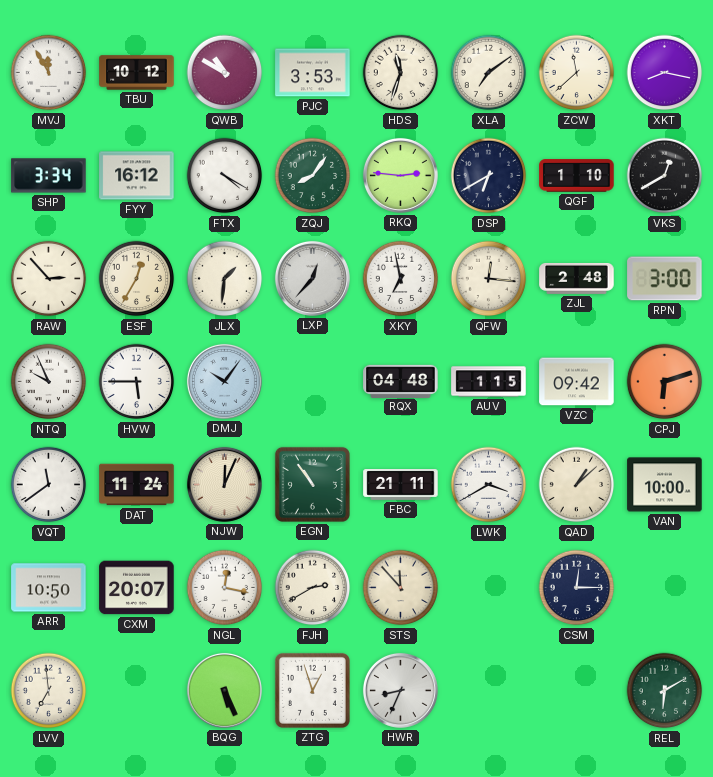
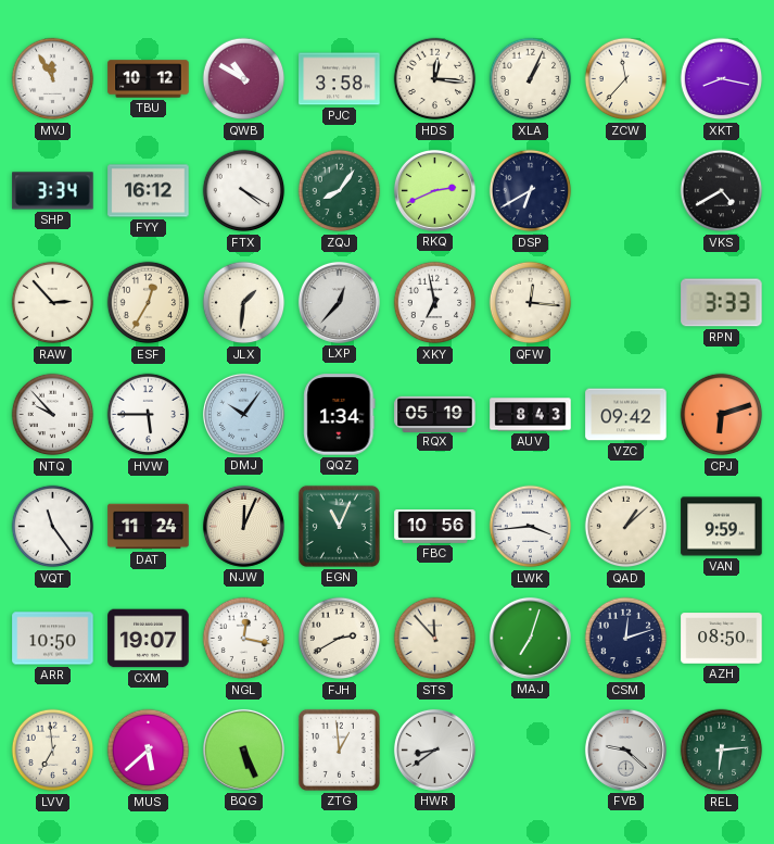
PJC: 3:53 -> 3:58 (340, 79)
HDS: 11:33 -> 12:16 (435, 79)
XLA: 7:09 -> 1:04 (531, 79)
ZCW: 11:38 -> 11:37 (626, 79)
RKQ: 2:46 -> 2:41 (434, 190)
QGF: 1:10 -> none (577, 176)
VKS: 12:40 -> 4:40 (722, 191)
ZJL: 2:48 -> none (577, 278)
RPN: 3:00 -> 3:33 (722, 303)
NTQ: 9:56 -> 9:53 (53, 415)
QQZ: none -> 1:34 (340, 415)
RQX: 04:48 -> 05:19 (435, 414)
AUV: 1:15 -> 8:43 (531, 415)
VQT: 11:39 -> 11:24 (53, 527)
EGN: 10:54 -> 11:04 (339, 526)
FBC: 21:11 -> 10:56 (435, 527)
LWK: 3:40 -> 3:44 (531, 527)
VAN: 10:00 -> 9:59 (722, 527)
CXM: 20:07 -> 19:07 (149, 639)
MAJ: none -> 7:03 (530, 638)
CSM: 12:15 -> 12:12 (626, 639)
AZH: none -> 08:50 (722, 639)
MUS: none -> 5:38 (149, 751)
ZTG: 12:57 -> 12:59 (339, 749)
HWR: 8:34 -> 8:39 (434, 749)
FVB: none -> 9:22 (625, 749)
REL: 6:10 -> 6:14 (722, 751)
